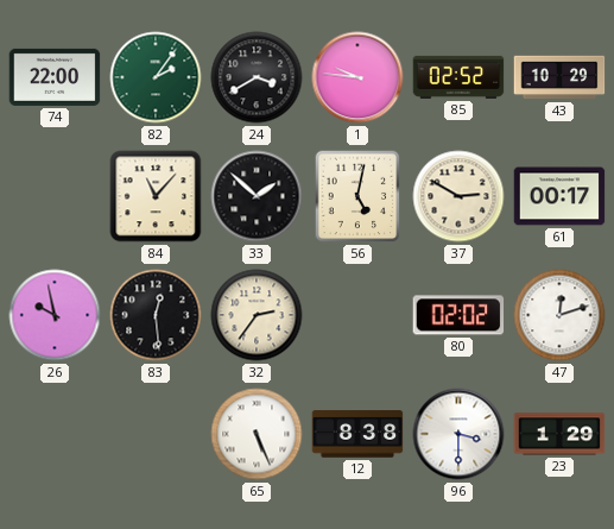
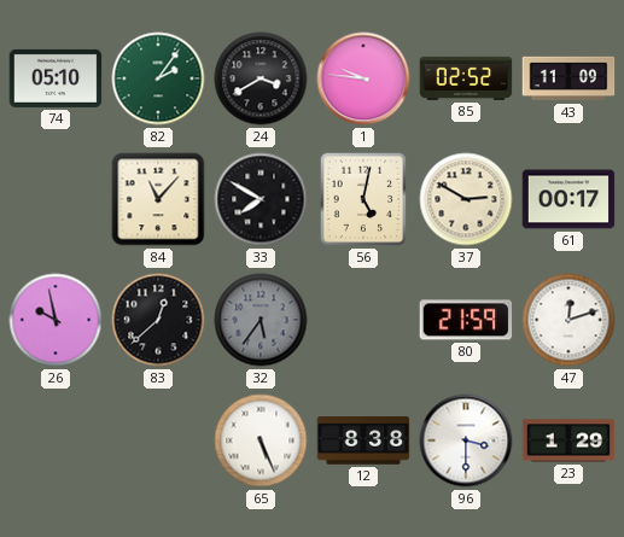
74: 22:00 -> 05:10 (56, 78)
43: 10:29 -> 11:09 (568, 78)
33: 1:52 -> 7:50 (261, 199)
83: 12:29 -> 12:38 (158, 320)
32: 2:36 -> 5:36 (261, 320)
32 dial: cream -> grey (261, 320)
80: 02:02 -> 21:59 (466, 320)
